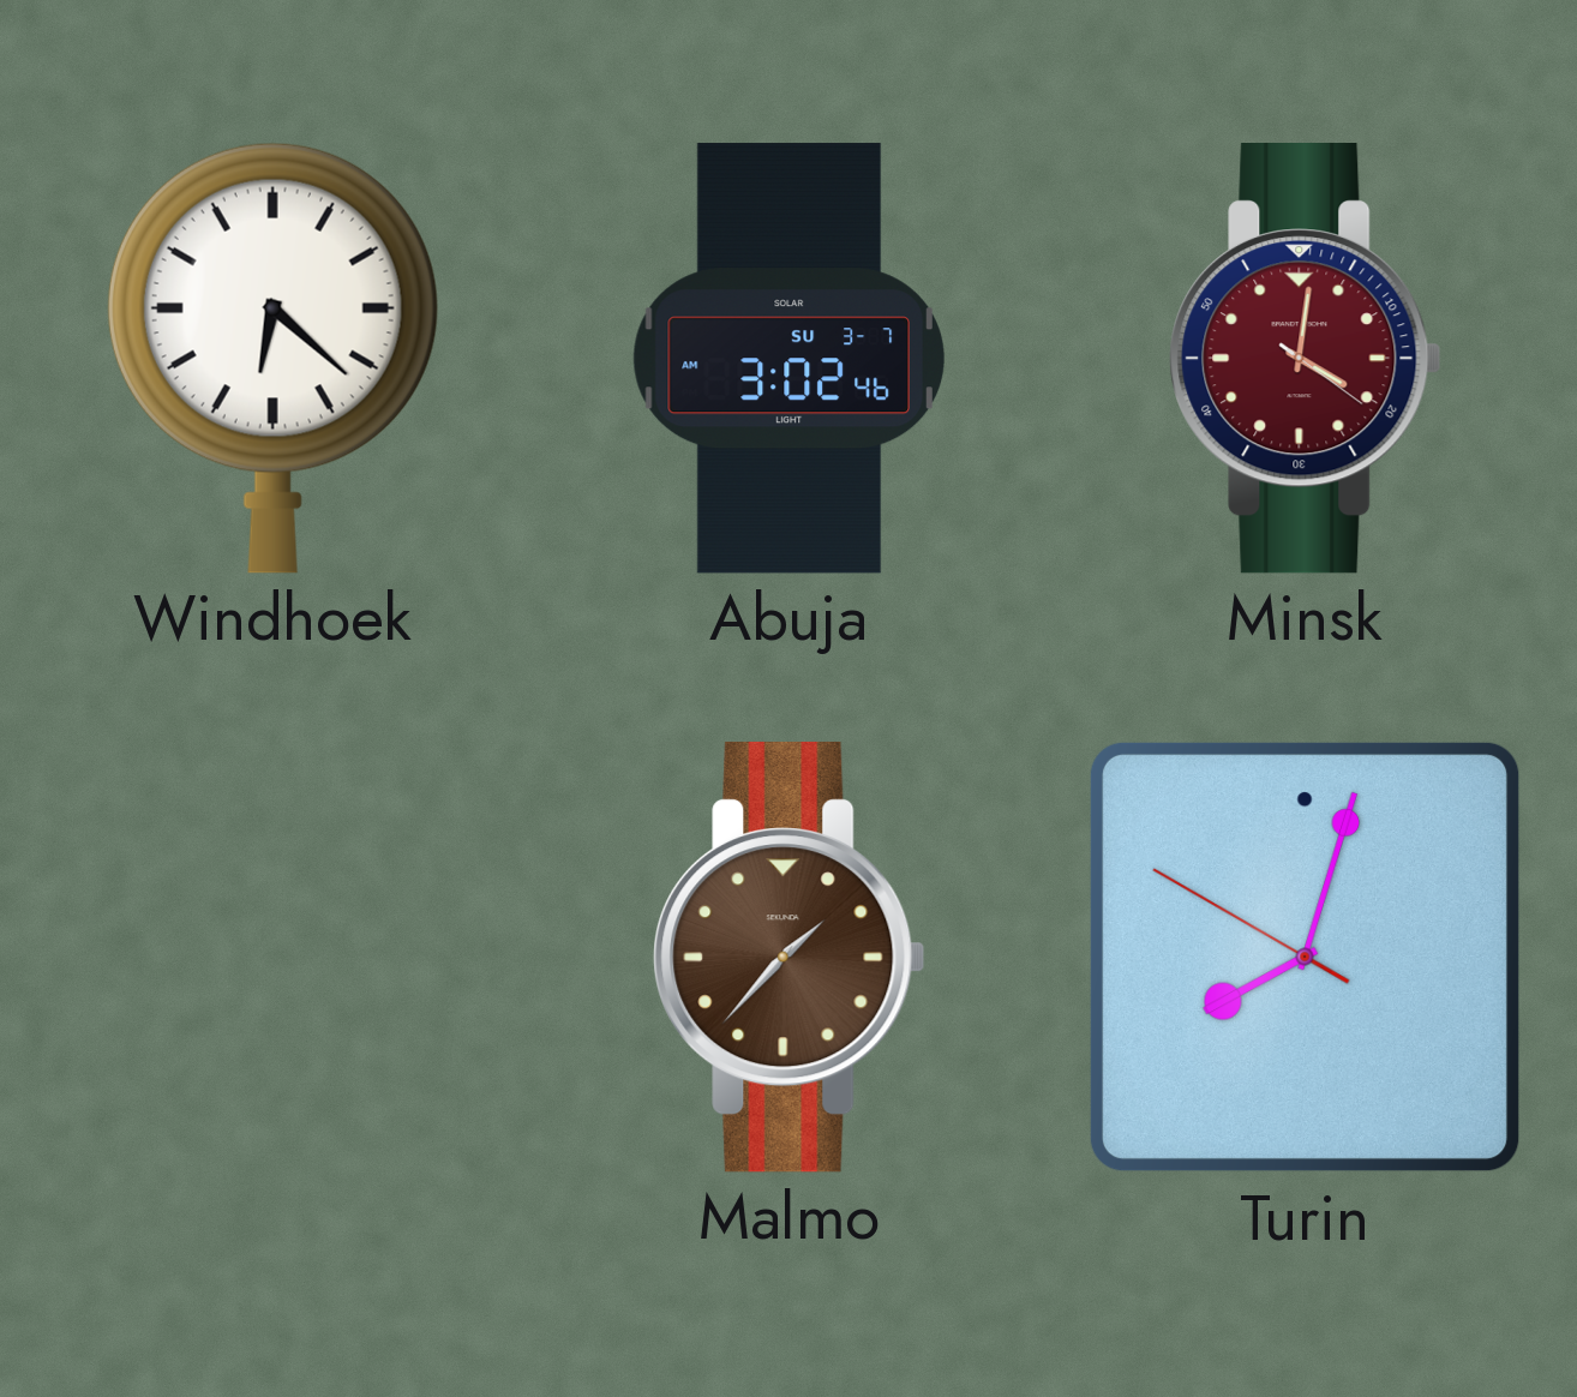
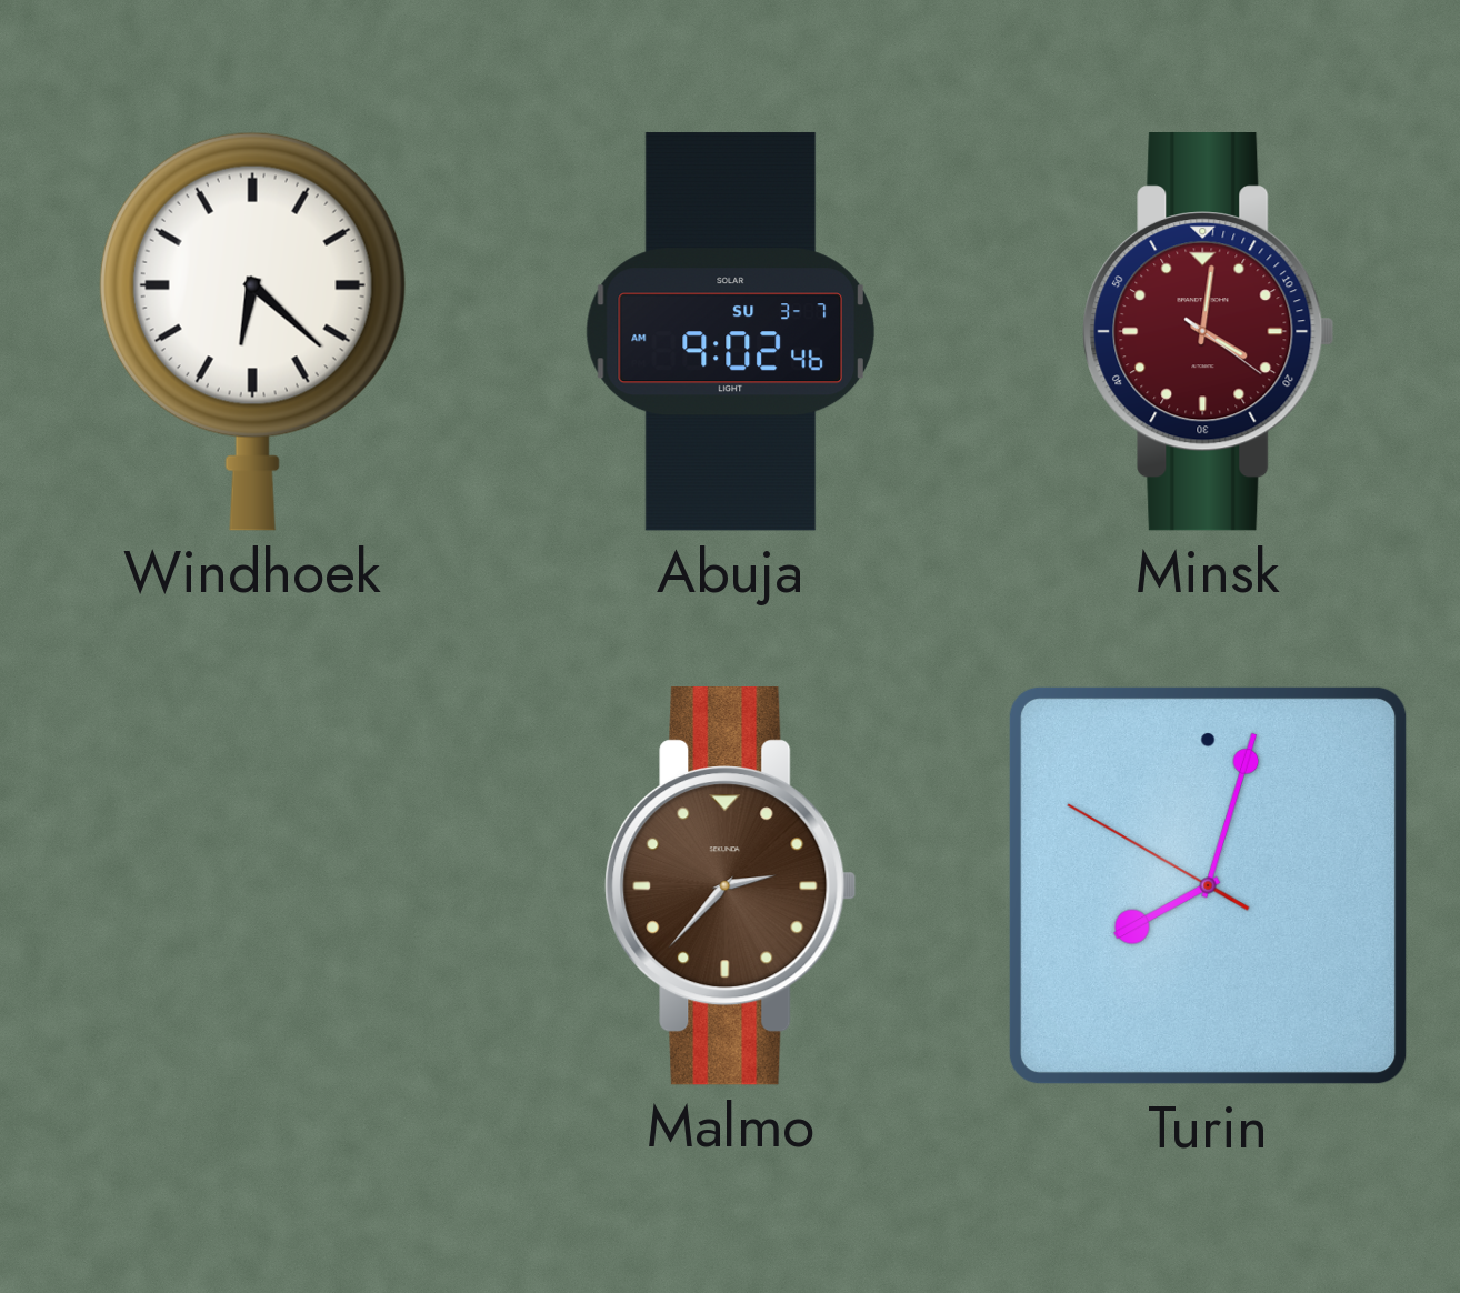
Abuja: 3:02 -> 9:02 (730, 332)
Malmo: 1:37 -> 2:37 (731, 886)
